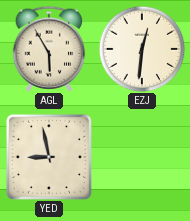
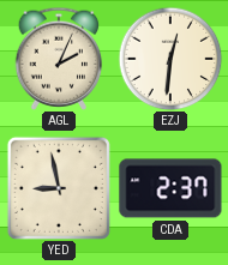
AGL: 5:55 -> 2:04 (59, 59)
CDA: none -> 2:37 (170, 188)
